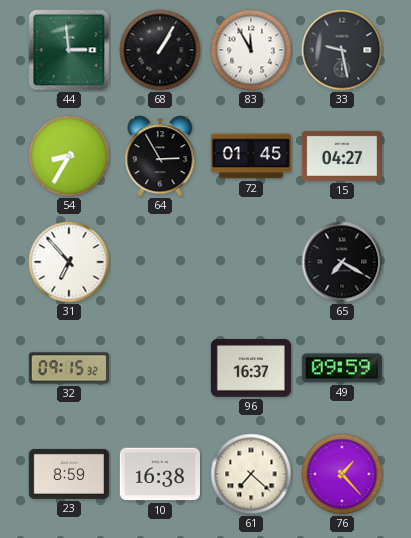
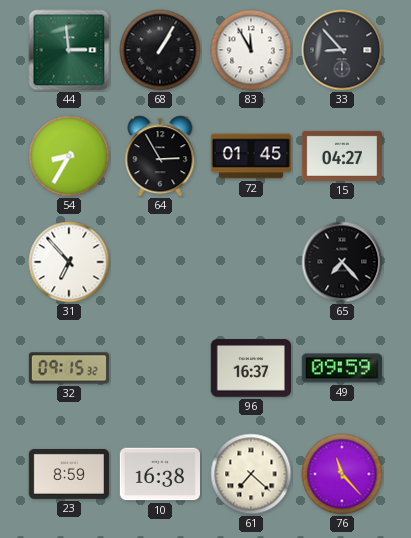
33: 9:28 -> 8:53 (342, 50)
65: 7:20 -> 7:23 (342, 262)
76: 1:23 -> 11:23 (342, 474)
